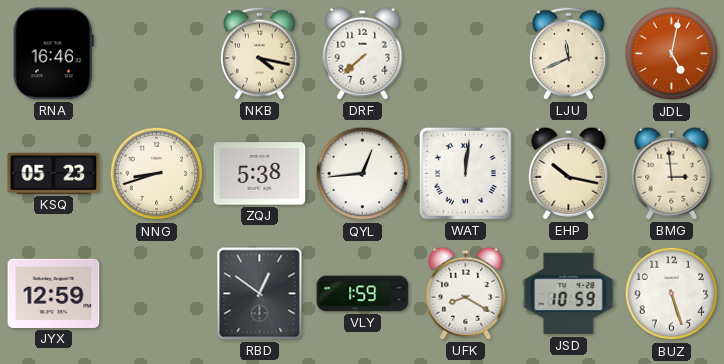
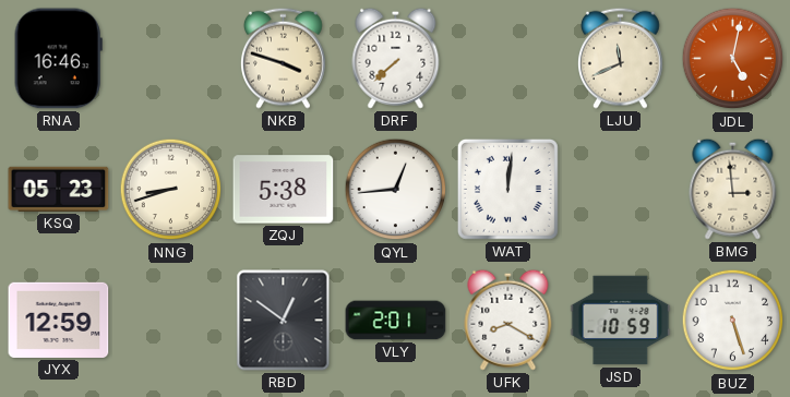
NKB: 4:17 -> 3:48 (284, 58)
EHP: 10:17 -> none (569, 173)
VLY: 1:59 -> 2:01 (396, 321)
